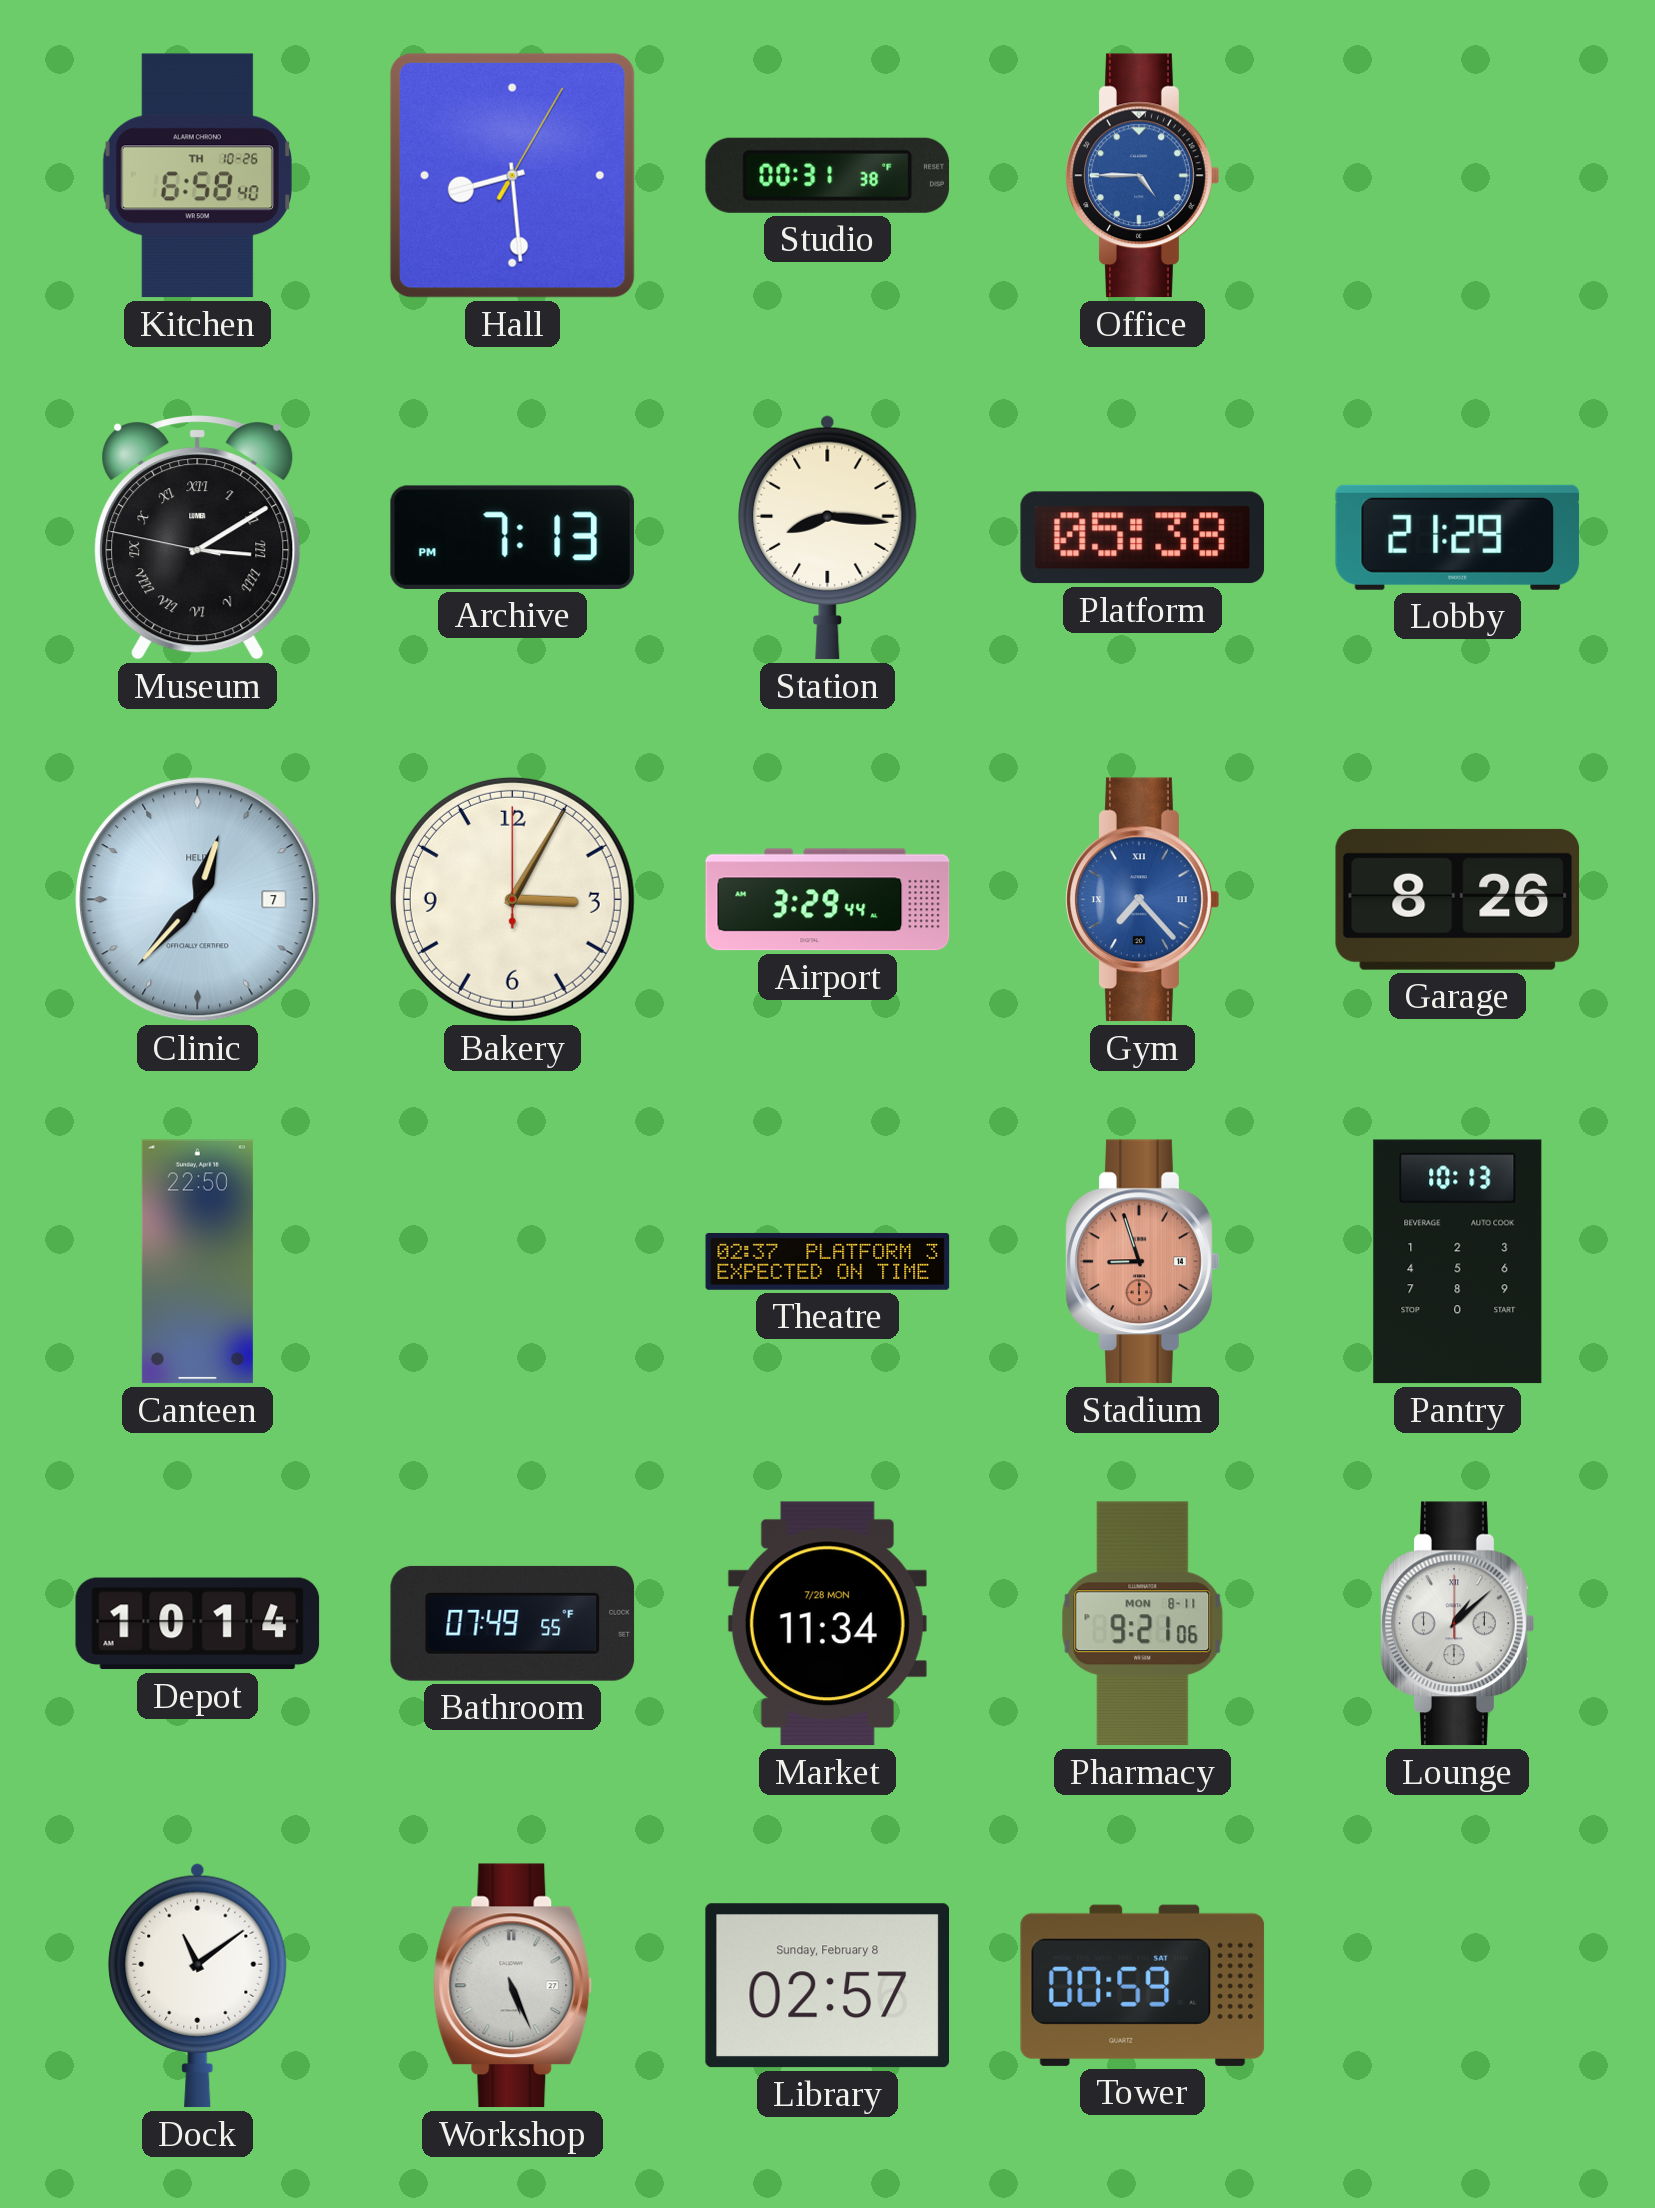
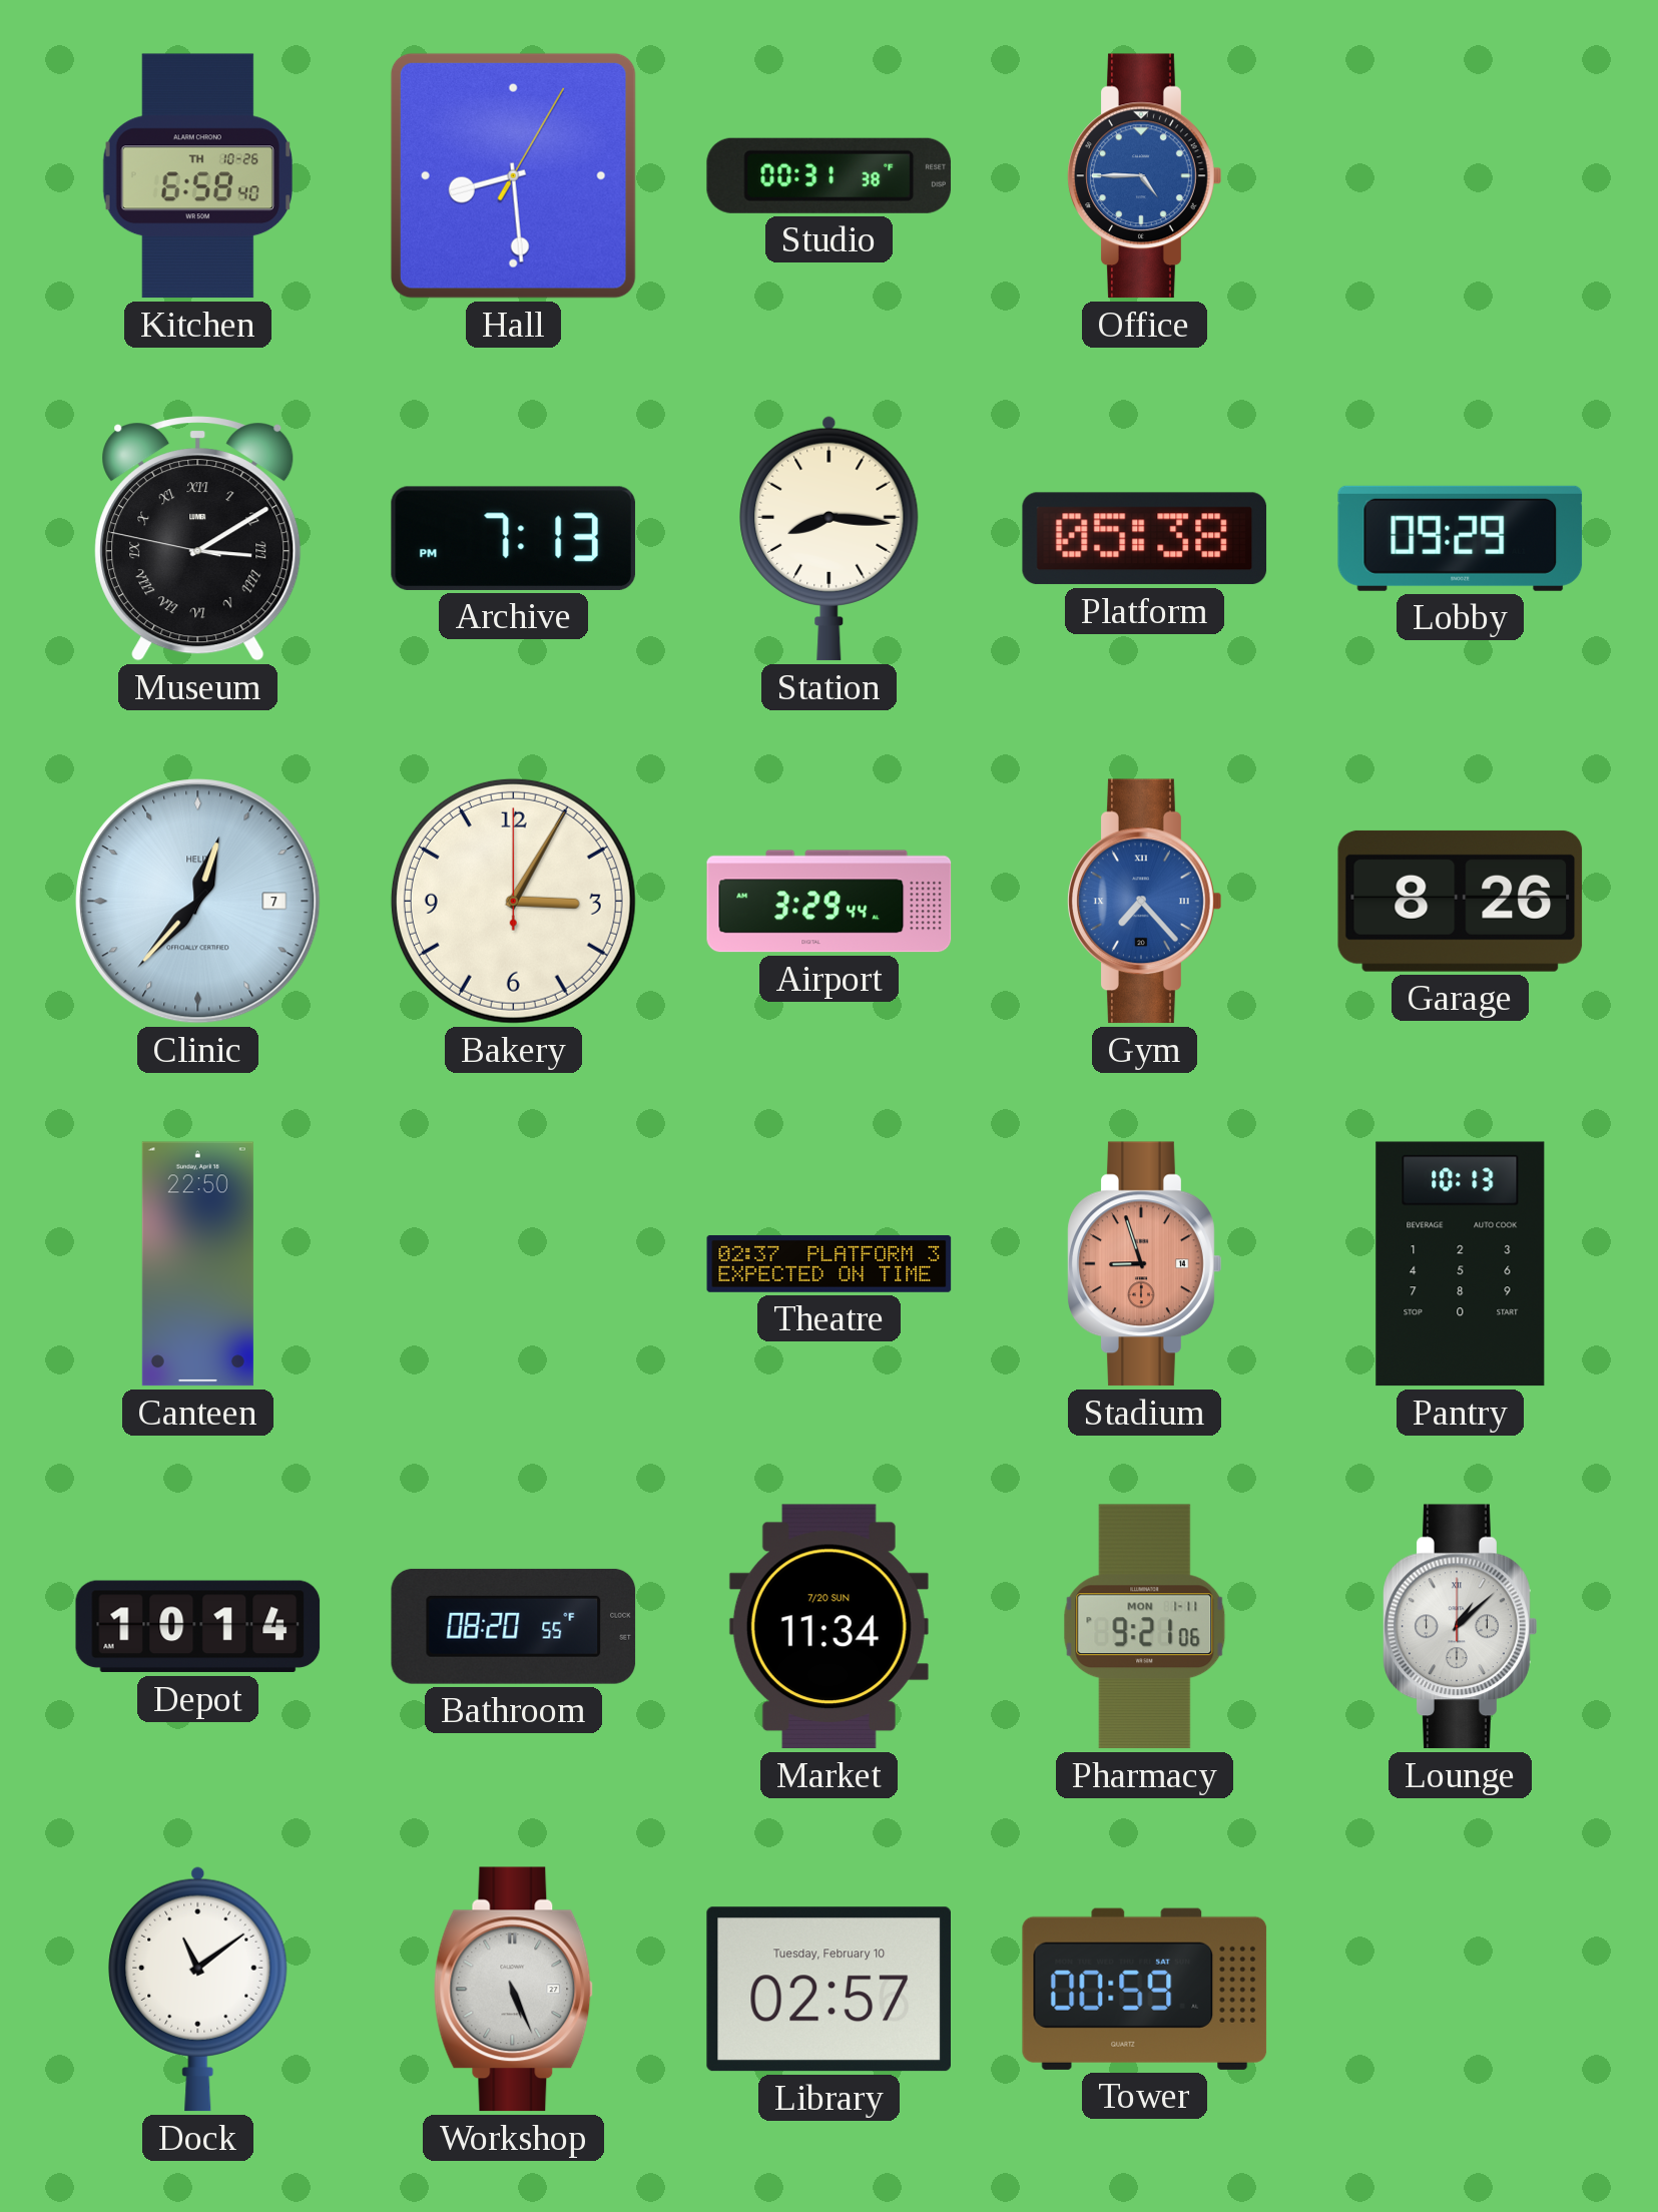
Lobby: 21:29 -> 09:29 (1461, 538)
Bathroom: 07:49 -> 08:20 (514, 1626)
Market date: 7/28 MON -> 7/20 SUN (828, 1627)
Pharmacy date: MON 8-11 -> MON 1-11 (1145, 1627)
Library date: Sunday, February 8 -> Tuesday, February 10 (828, 1990)
